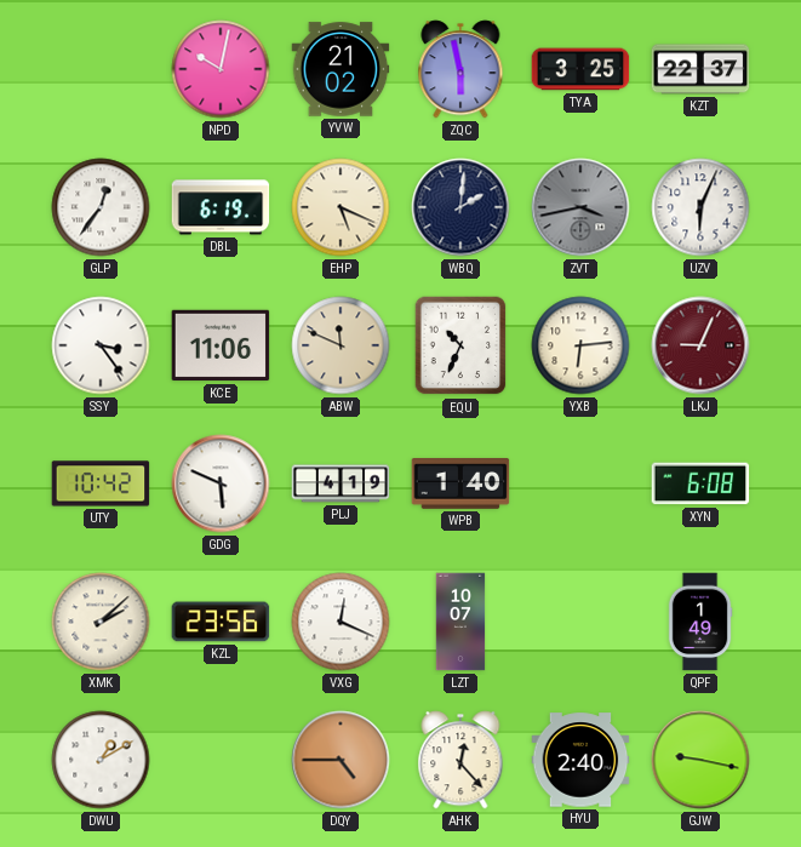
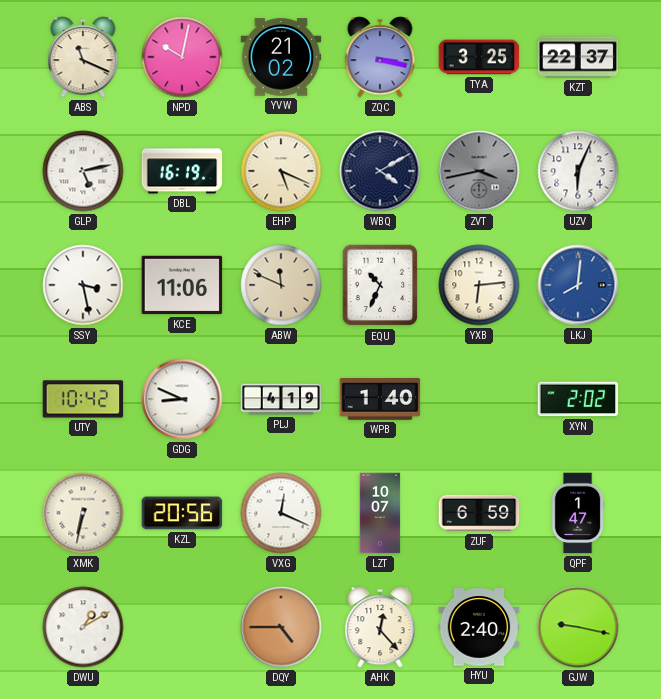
ABS: none -> 11:19 (83, 57)
ZQC: 5:58 -> 3:17 (380, 57)
GLP: 12:36 -> 5:13 (83, 171)
DBL: 6:19 -> 16:19 (182, 171)
WBQ: 2:01 -> 4:10 (380, 171)
SSY: 3:24 -> 3:28 (83, 285)
LKJ: 9:04 -> 8:01 (578, 285)
LKJ dial: burgundy -> blue (578, 285)
GDG: 5:49 -> 8:49 (182, 399)
XYN: 6:08 -> 2:02 (578, 399)
XMK: 2:08 -> 6:32 (83, 513)
KZL: 23:56 -> 20:56 (182, 513)
ZUF: none -> 6:59 (479, 513)
QPF: 1:49 -> 1:47 (578, 513)
